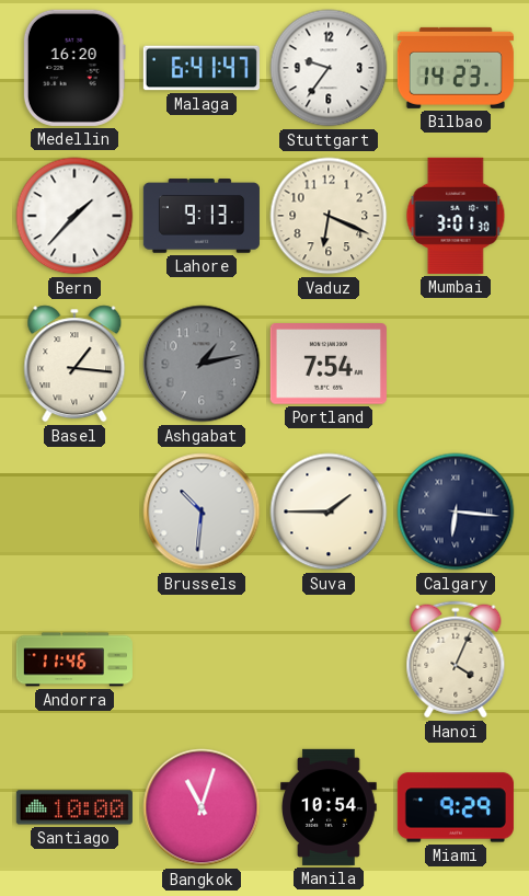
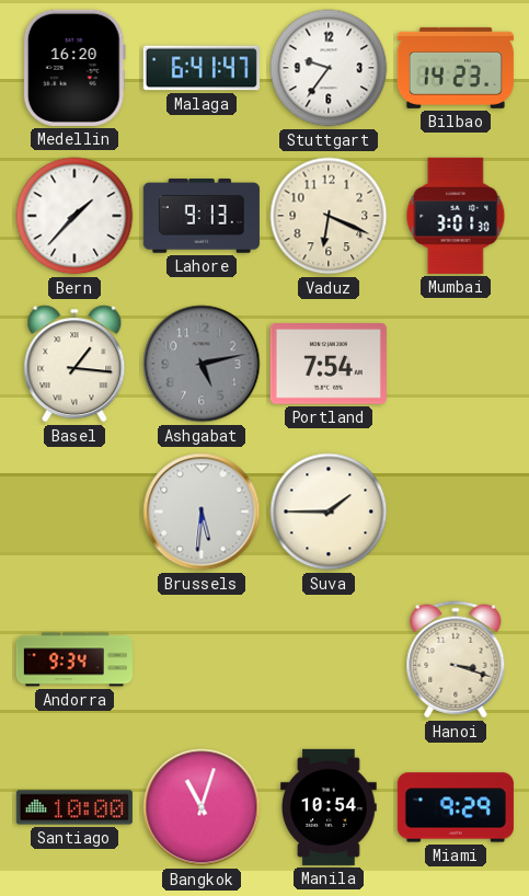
Ashgabat: 1:13 -> 5:13 (202, 364)
Brussels: 10:31 -> 5:31 (202, 512)
Calgary: 6:16 -> none (456, 512)
Andorra: 11:46 -> 9:34 (74, 659)
Hanoi: 4:04 -> 3:18 (456, 659)
